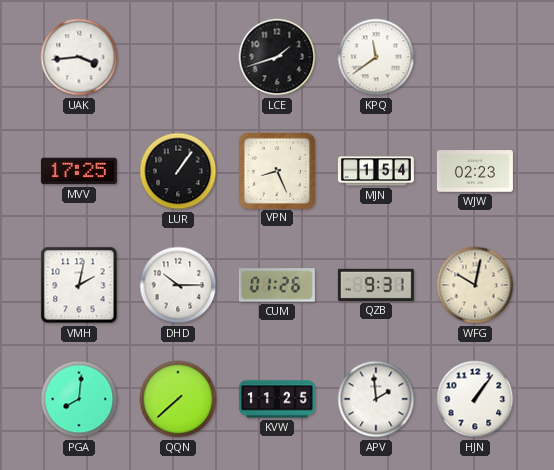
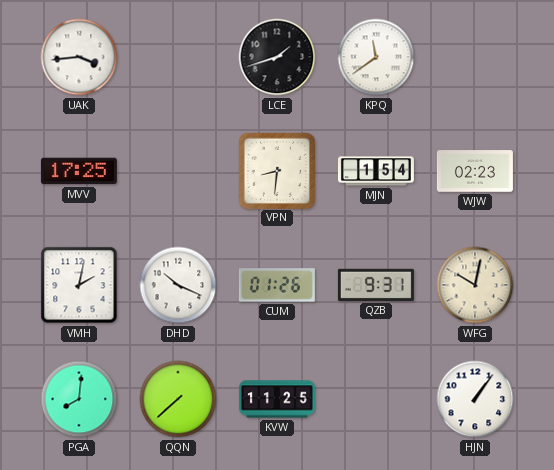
LUR: 1:06 -> none (178, 171)
VPN: 8:26 -> 8:31 (276, 170)
DHD: 10:15 -> 10:19 (178, 285)
APV: 1:59 -> none (376, 399)
